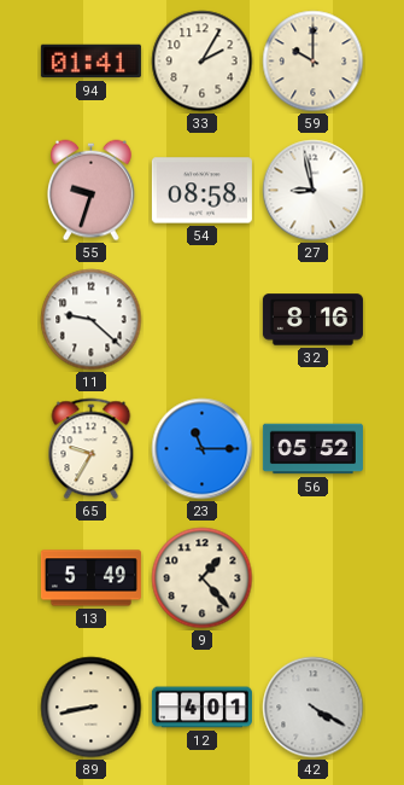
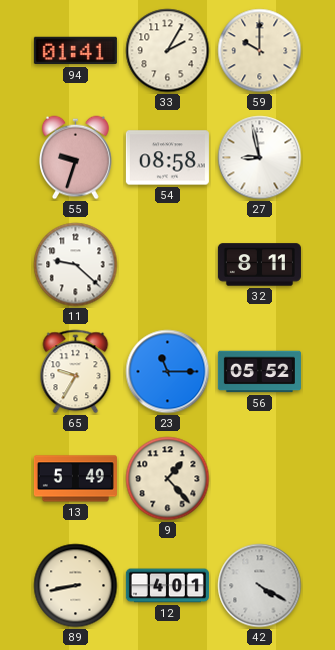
32: 8:16 -> 8:11 (259, 265)
